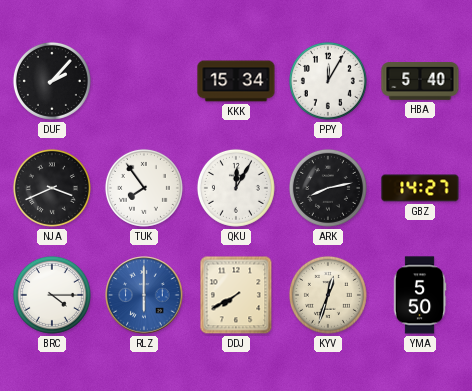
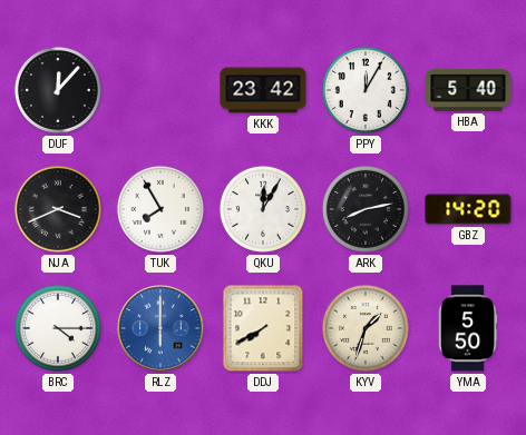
DUF: 2:07 -> 12:07 (58, 90)
KKK: 15:34 -> 23:42 (263, 90)
TUK: 7:54 -> 7:55 (160, 209)
GBZ: 14:27 -> 14:20 (468, 209)
KYV: 12:33 -> 1:33 (366, 328)
